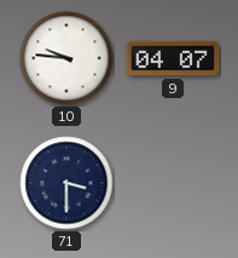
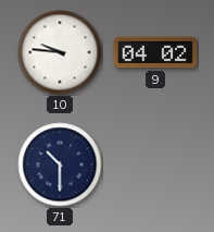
9: 04:07 -> 04:02 (155, 52)
71: 3:30 -> 10:30 (60, 164)
